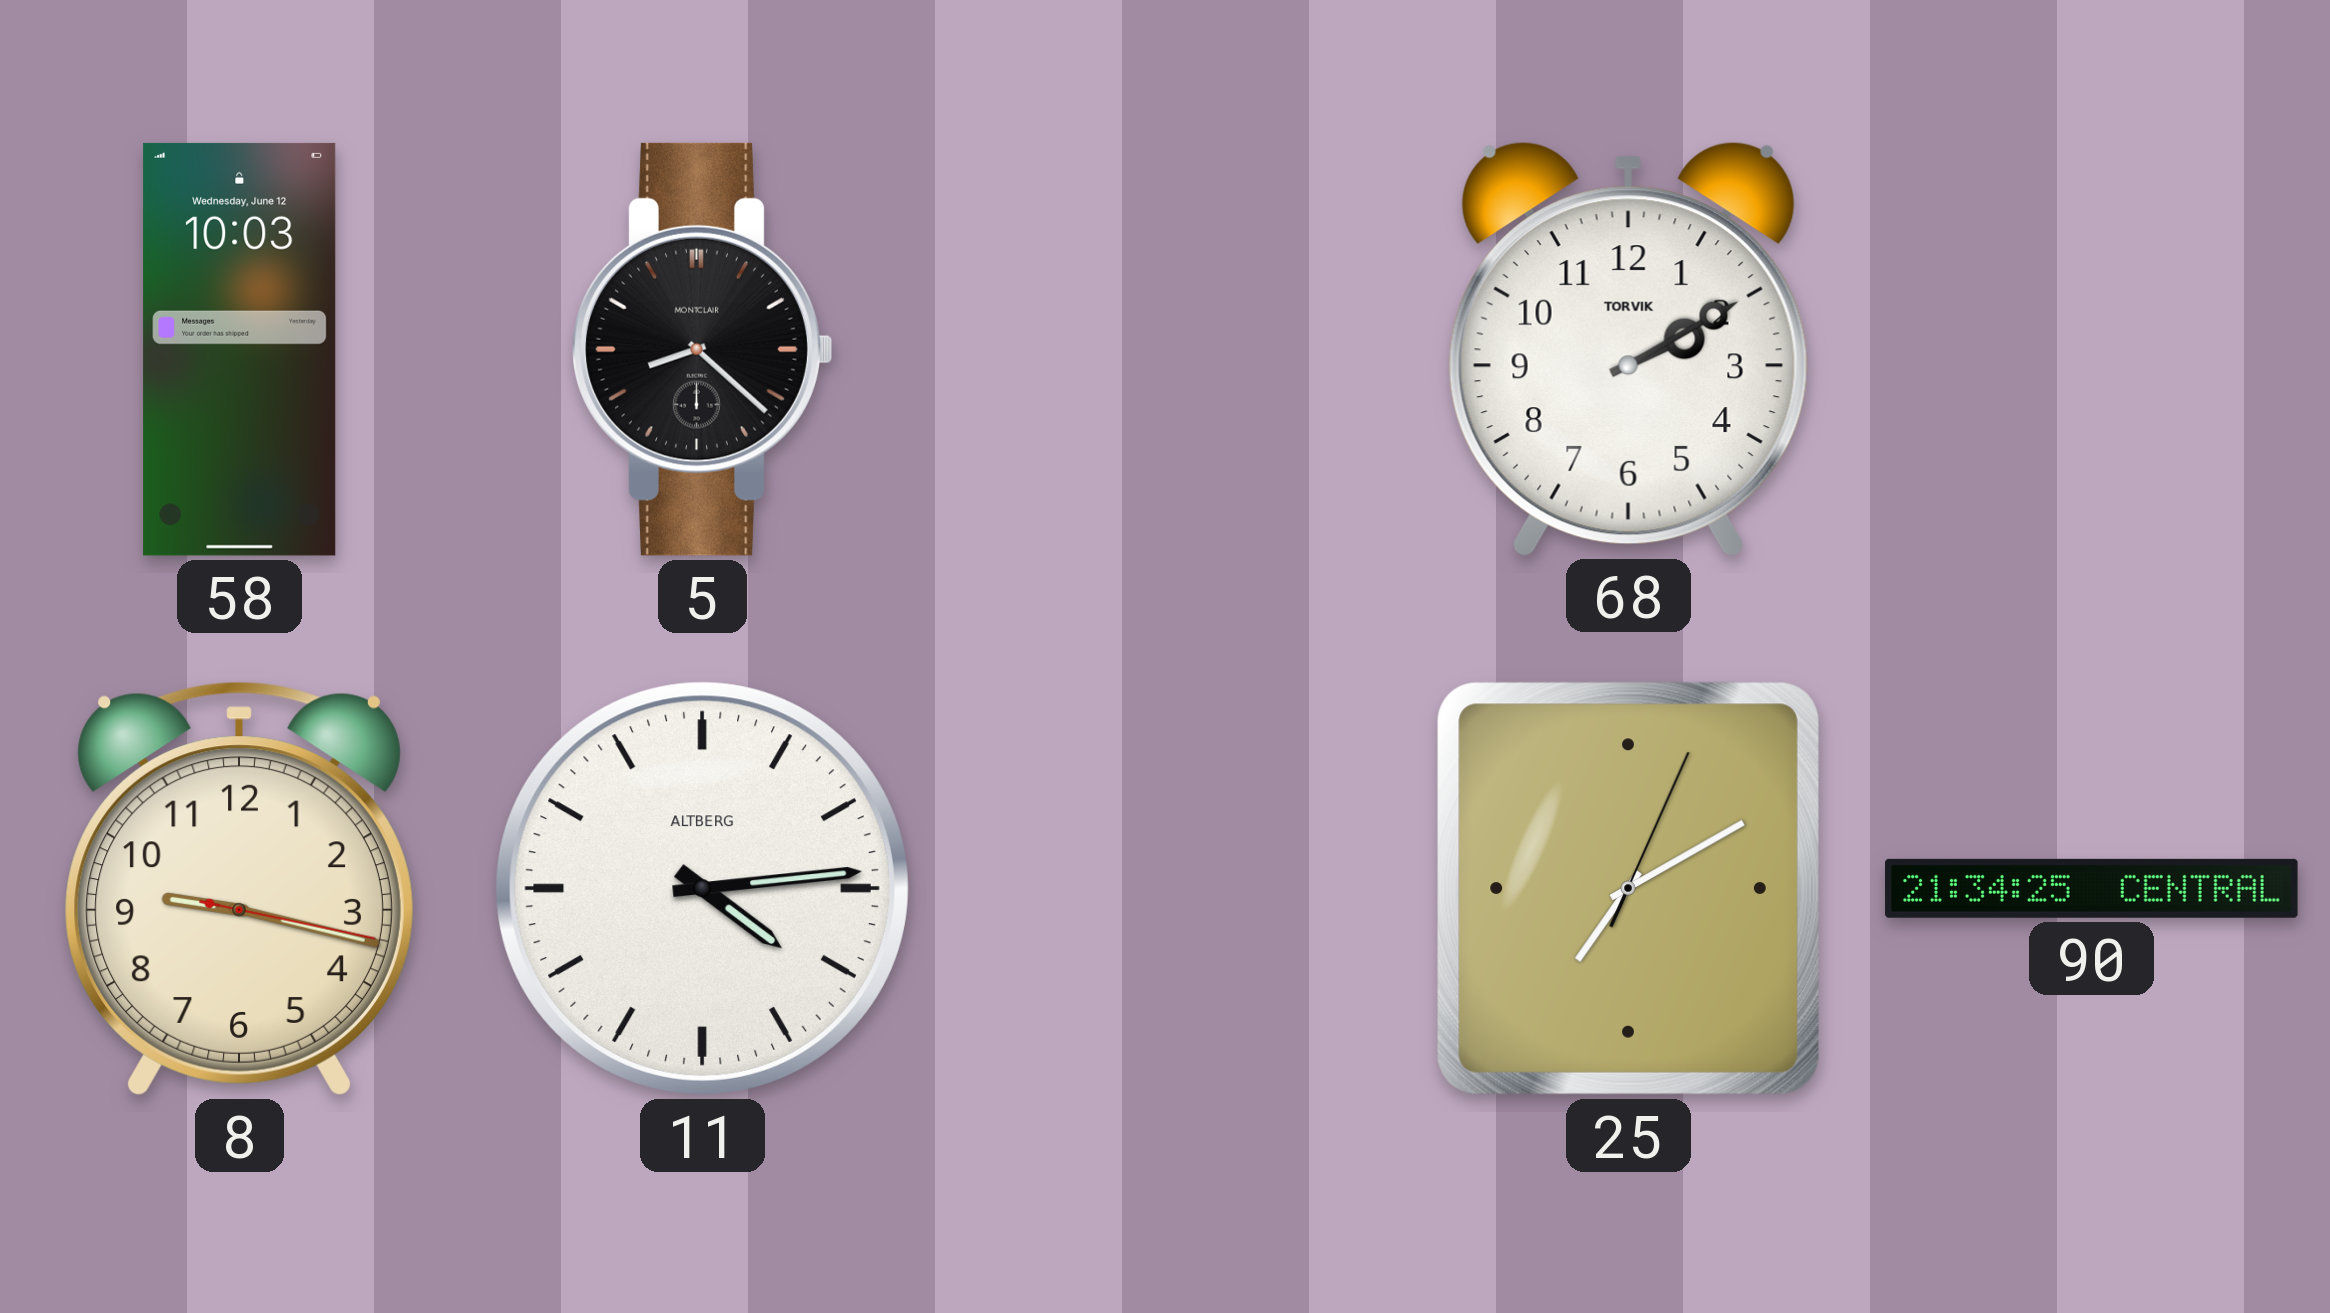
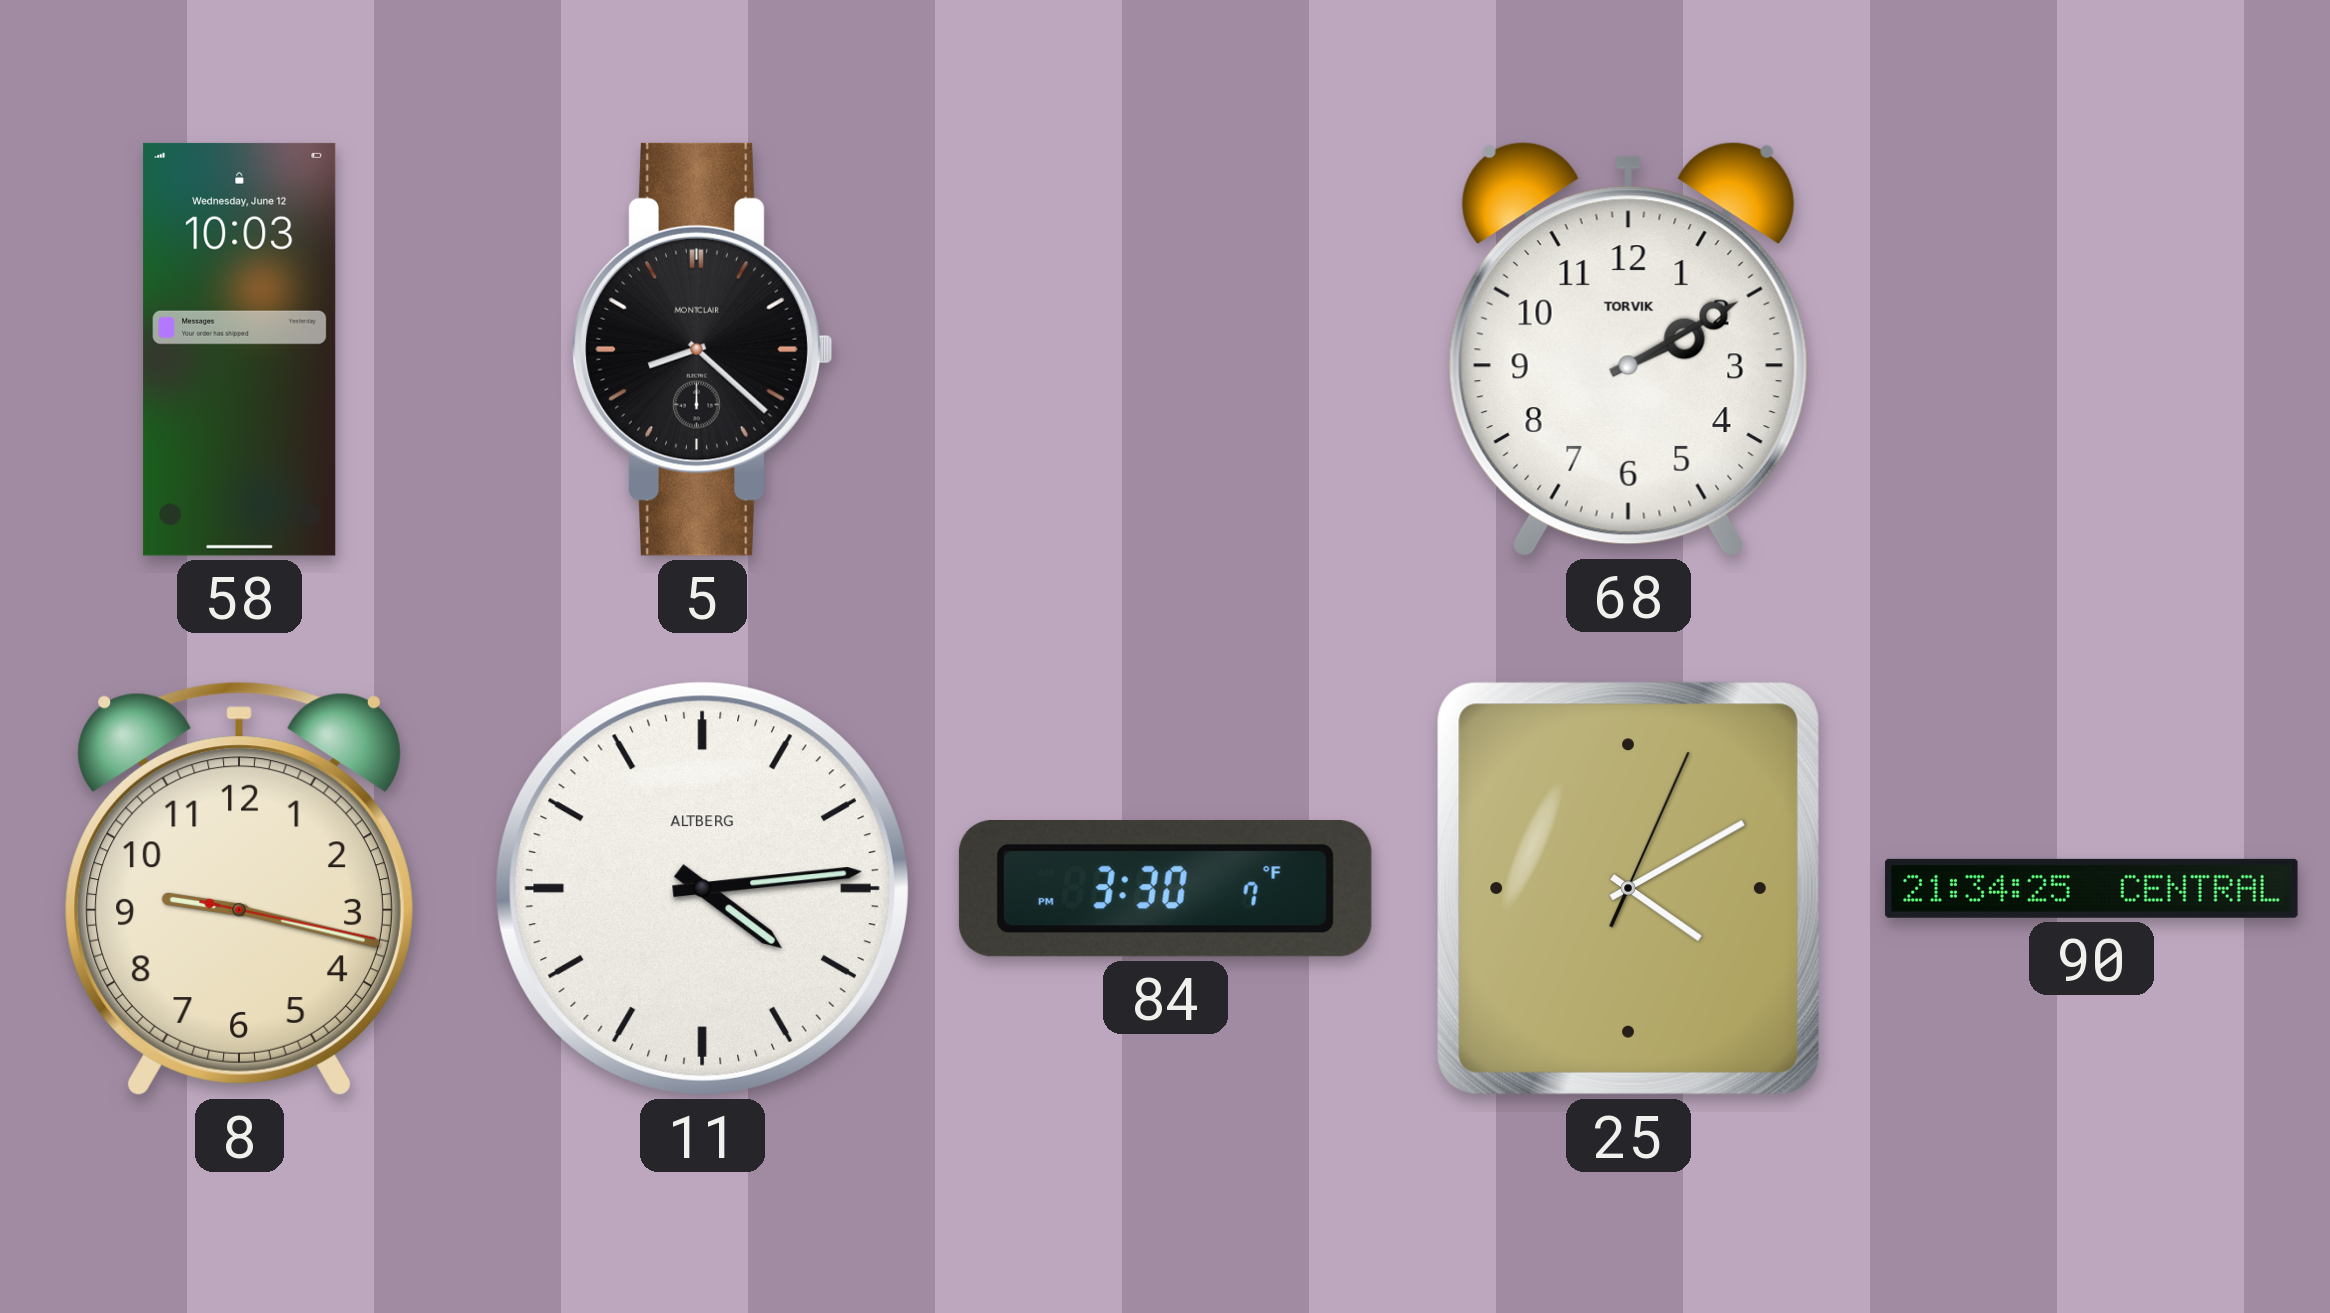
84: none -> 3:30 (1165, 889)
25: 7:10 -> 4:10 (1628, 888)
